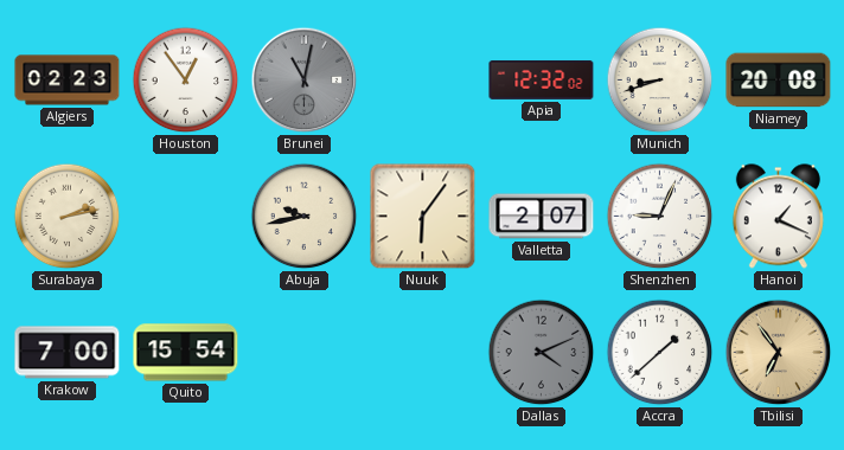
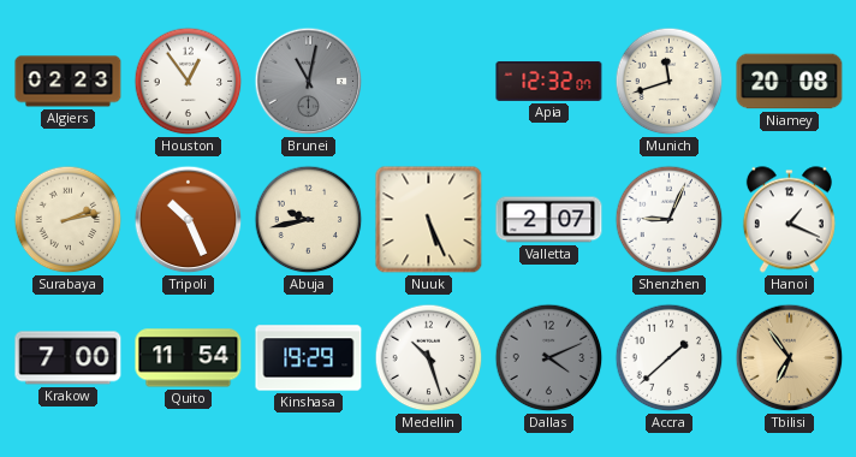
Apia: 12:32:02 -> 12:32:07 (549, 81)
Munich: 8:42 -> 11:42 (670, 82)
Tripoli: none -> 10:26 (189, 220)
Nuuk: 6:06 -> 5:26 (429, 220)
Quito: 15:54 -> 11:54 (189, 358)
Kinshasa: none -> 19:29 (309, 358)
Medellin: none -> 10:27 (429, 358)
